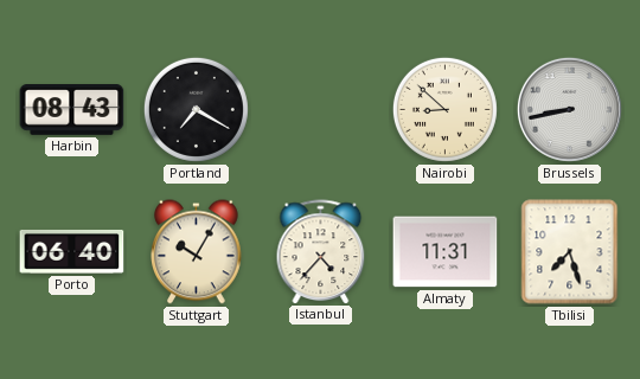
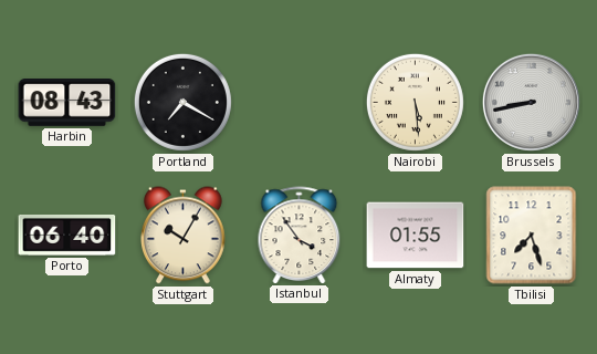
Nairobi: 8:52 -> 5:29 (415, 102)
Istanbul: 4:37 -> 3:54 (300, 235)
Almaty: 11:31 -> 01:55 (416, 236)
